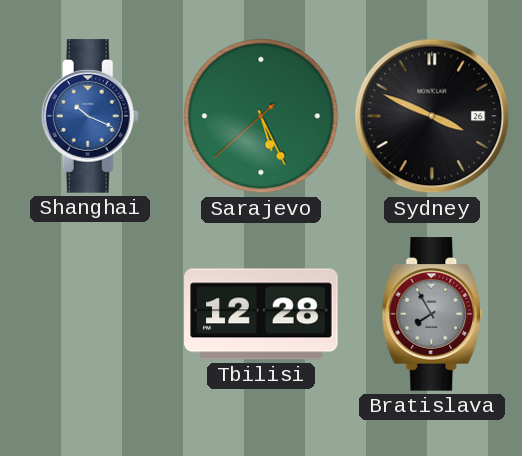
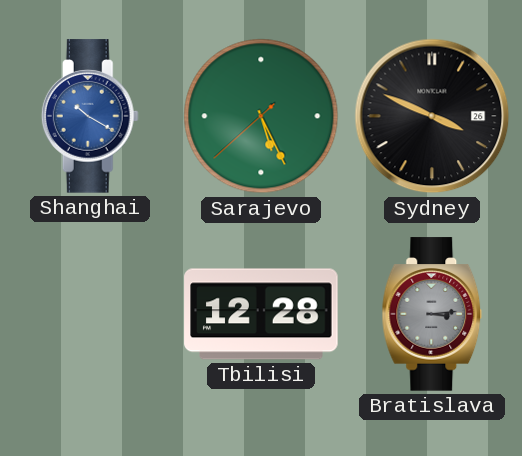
Shanghai: 10:19 -> 10:20 (90, 116)
Bratislava: 7:55 -> 3:14 (432, 314)
